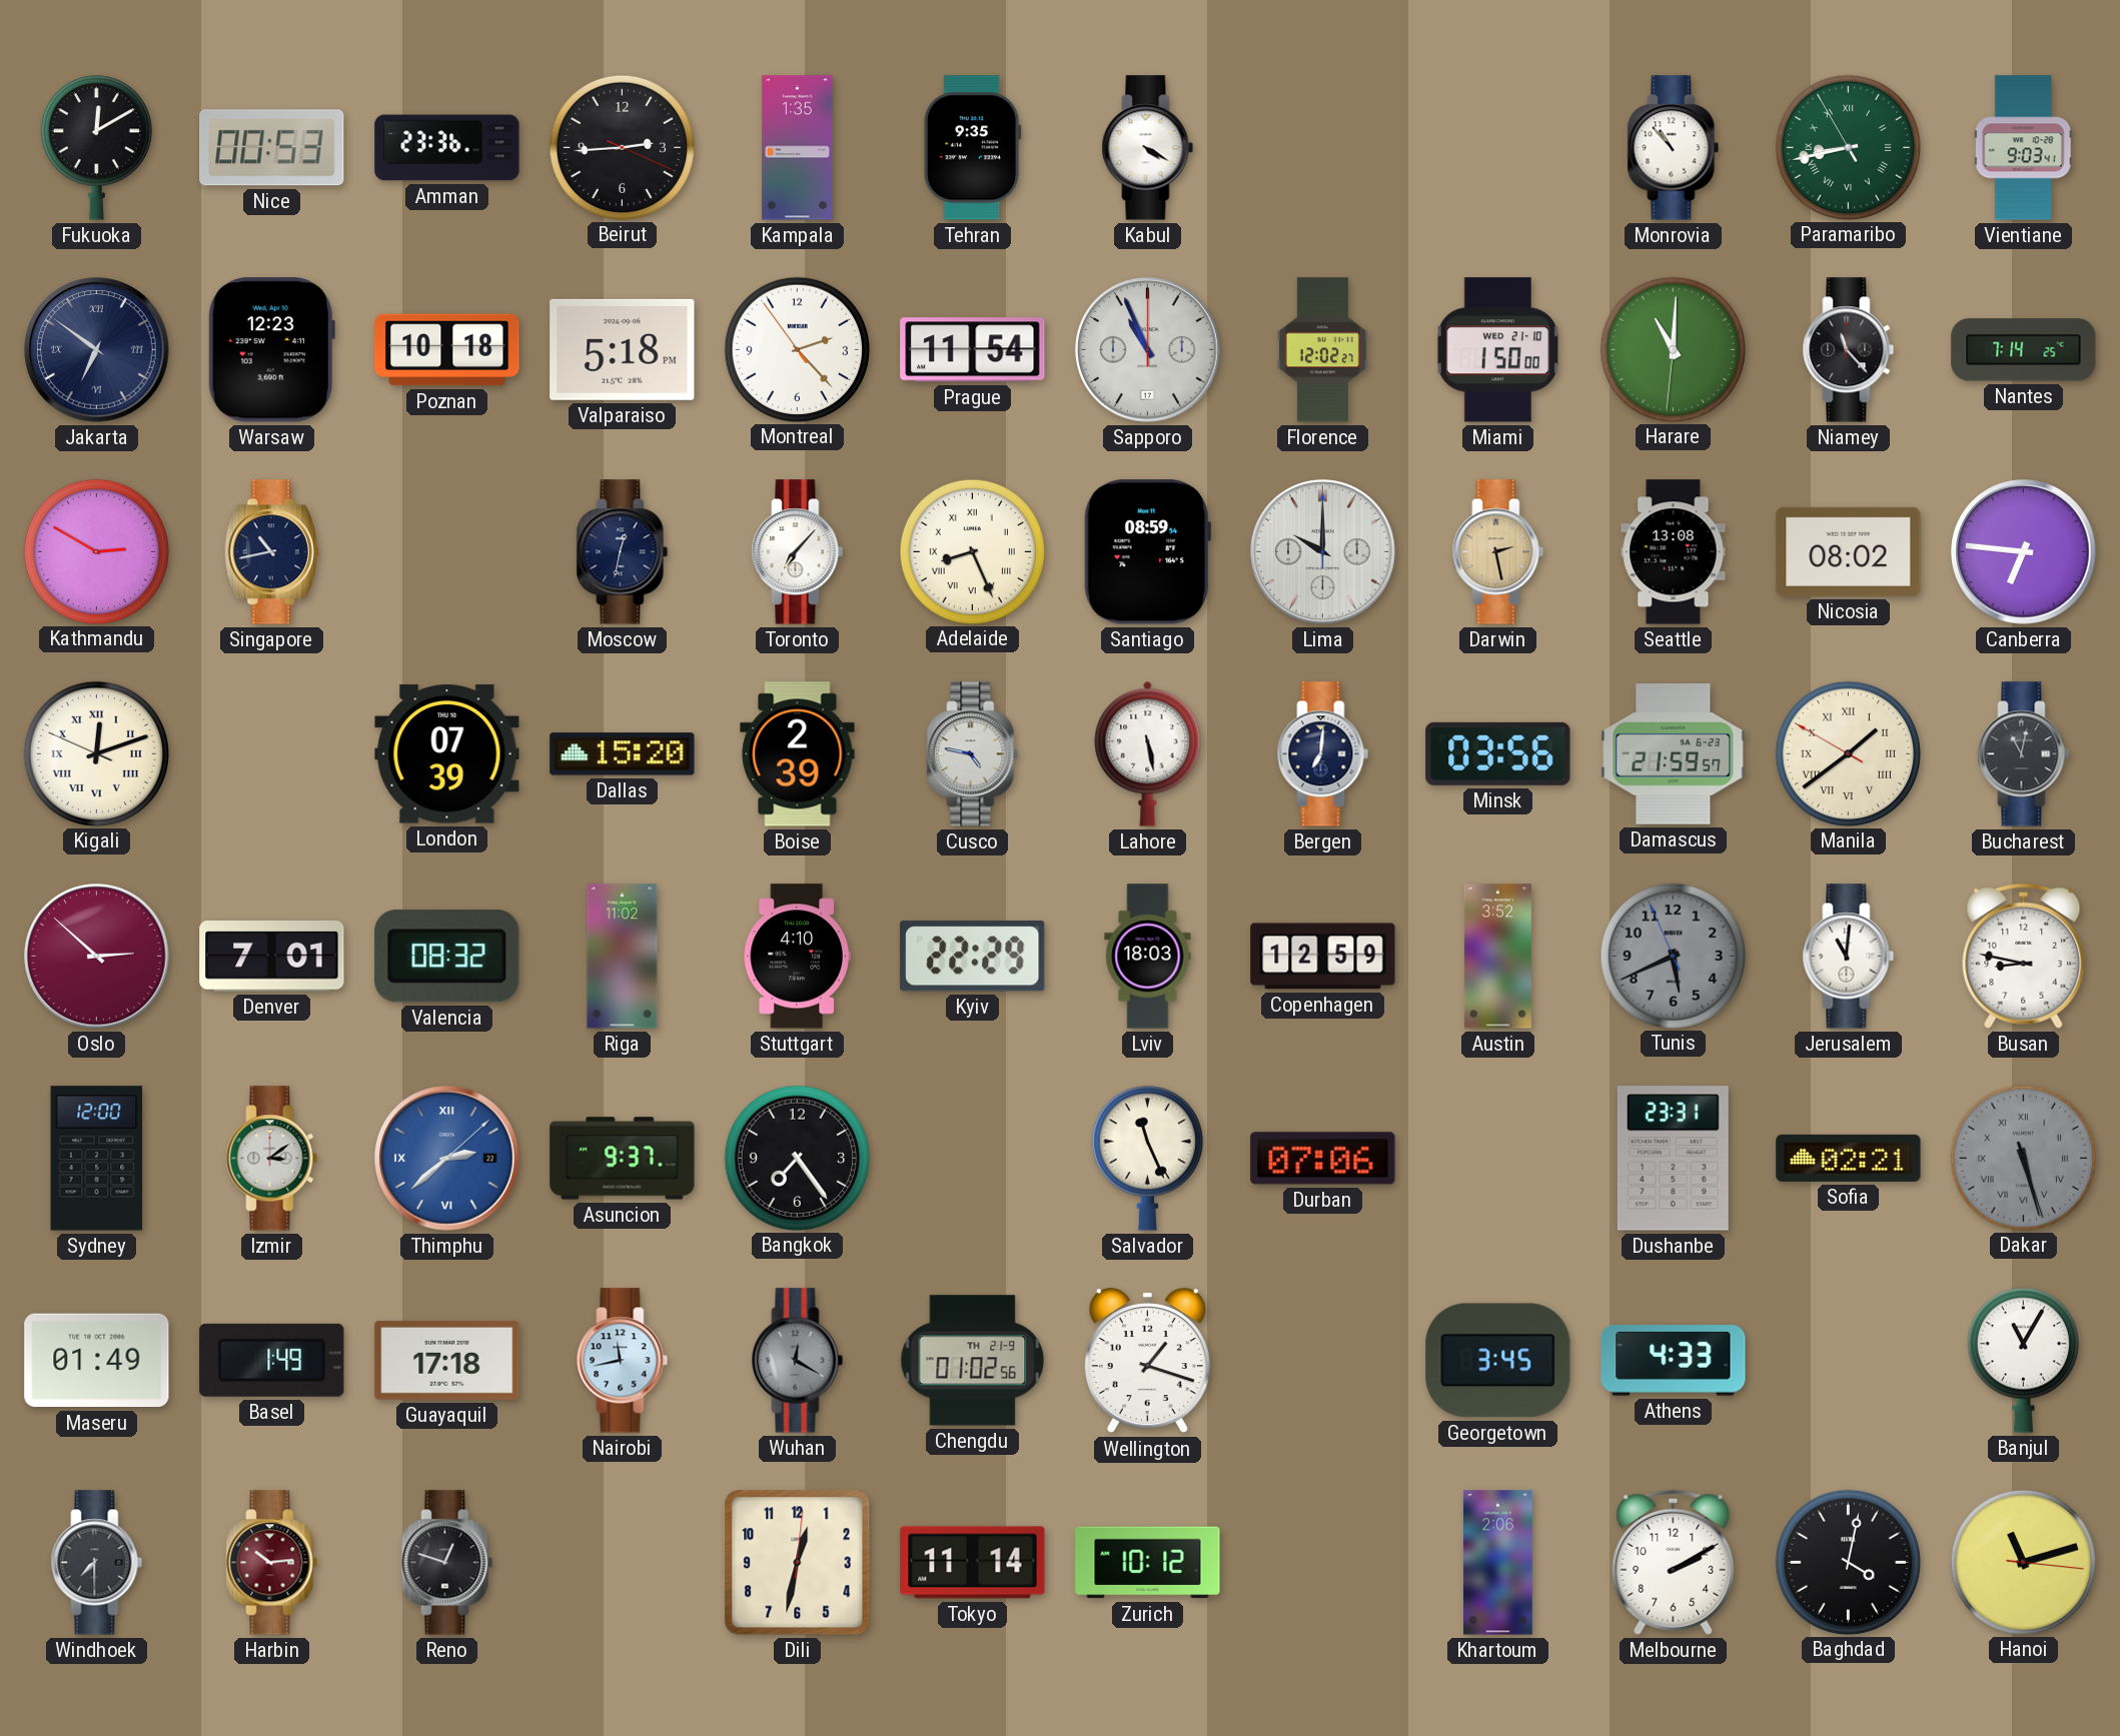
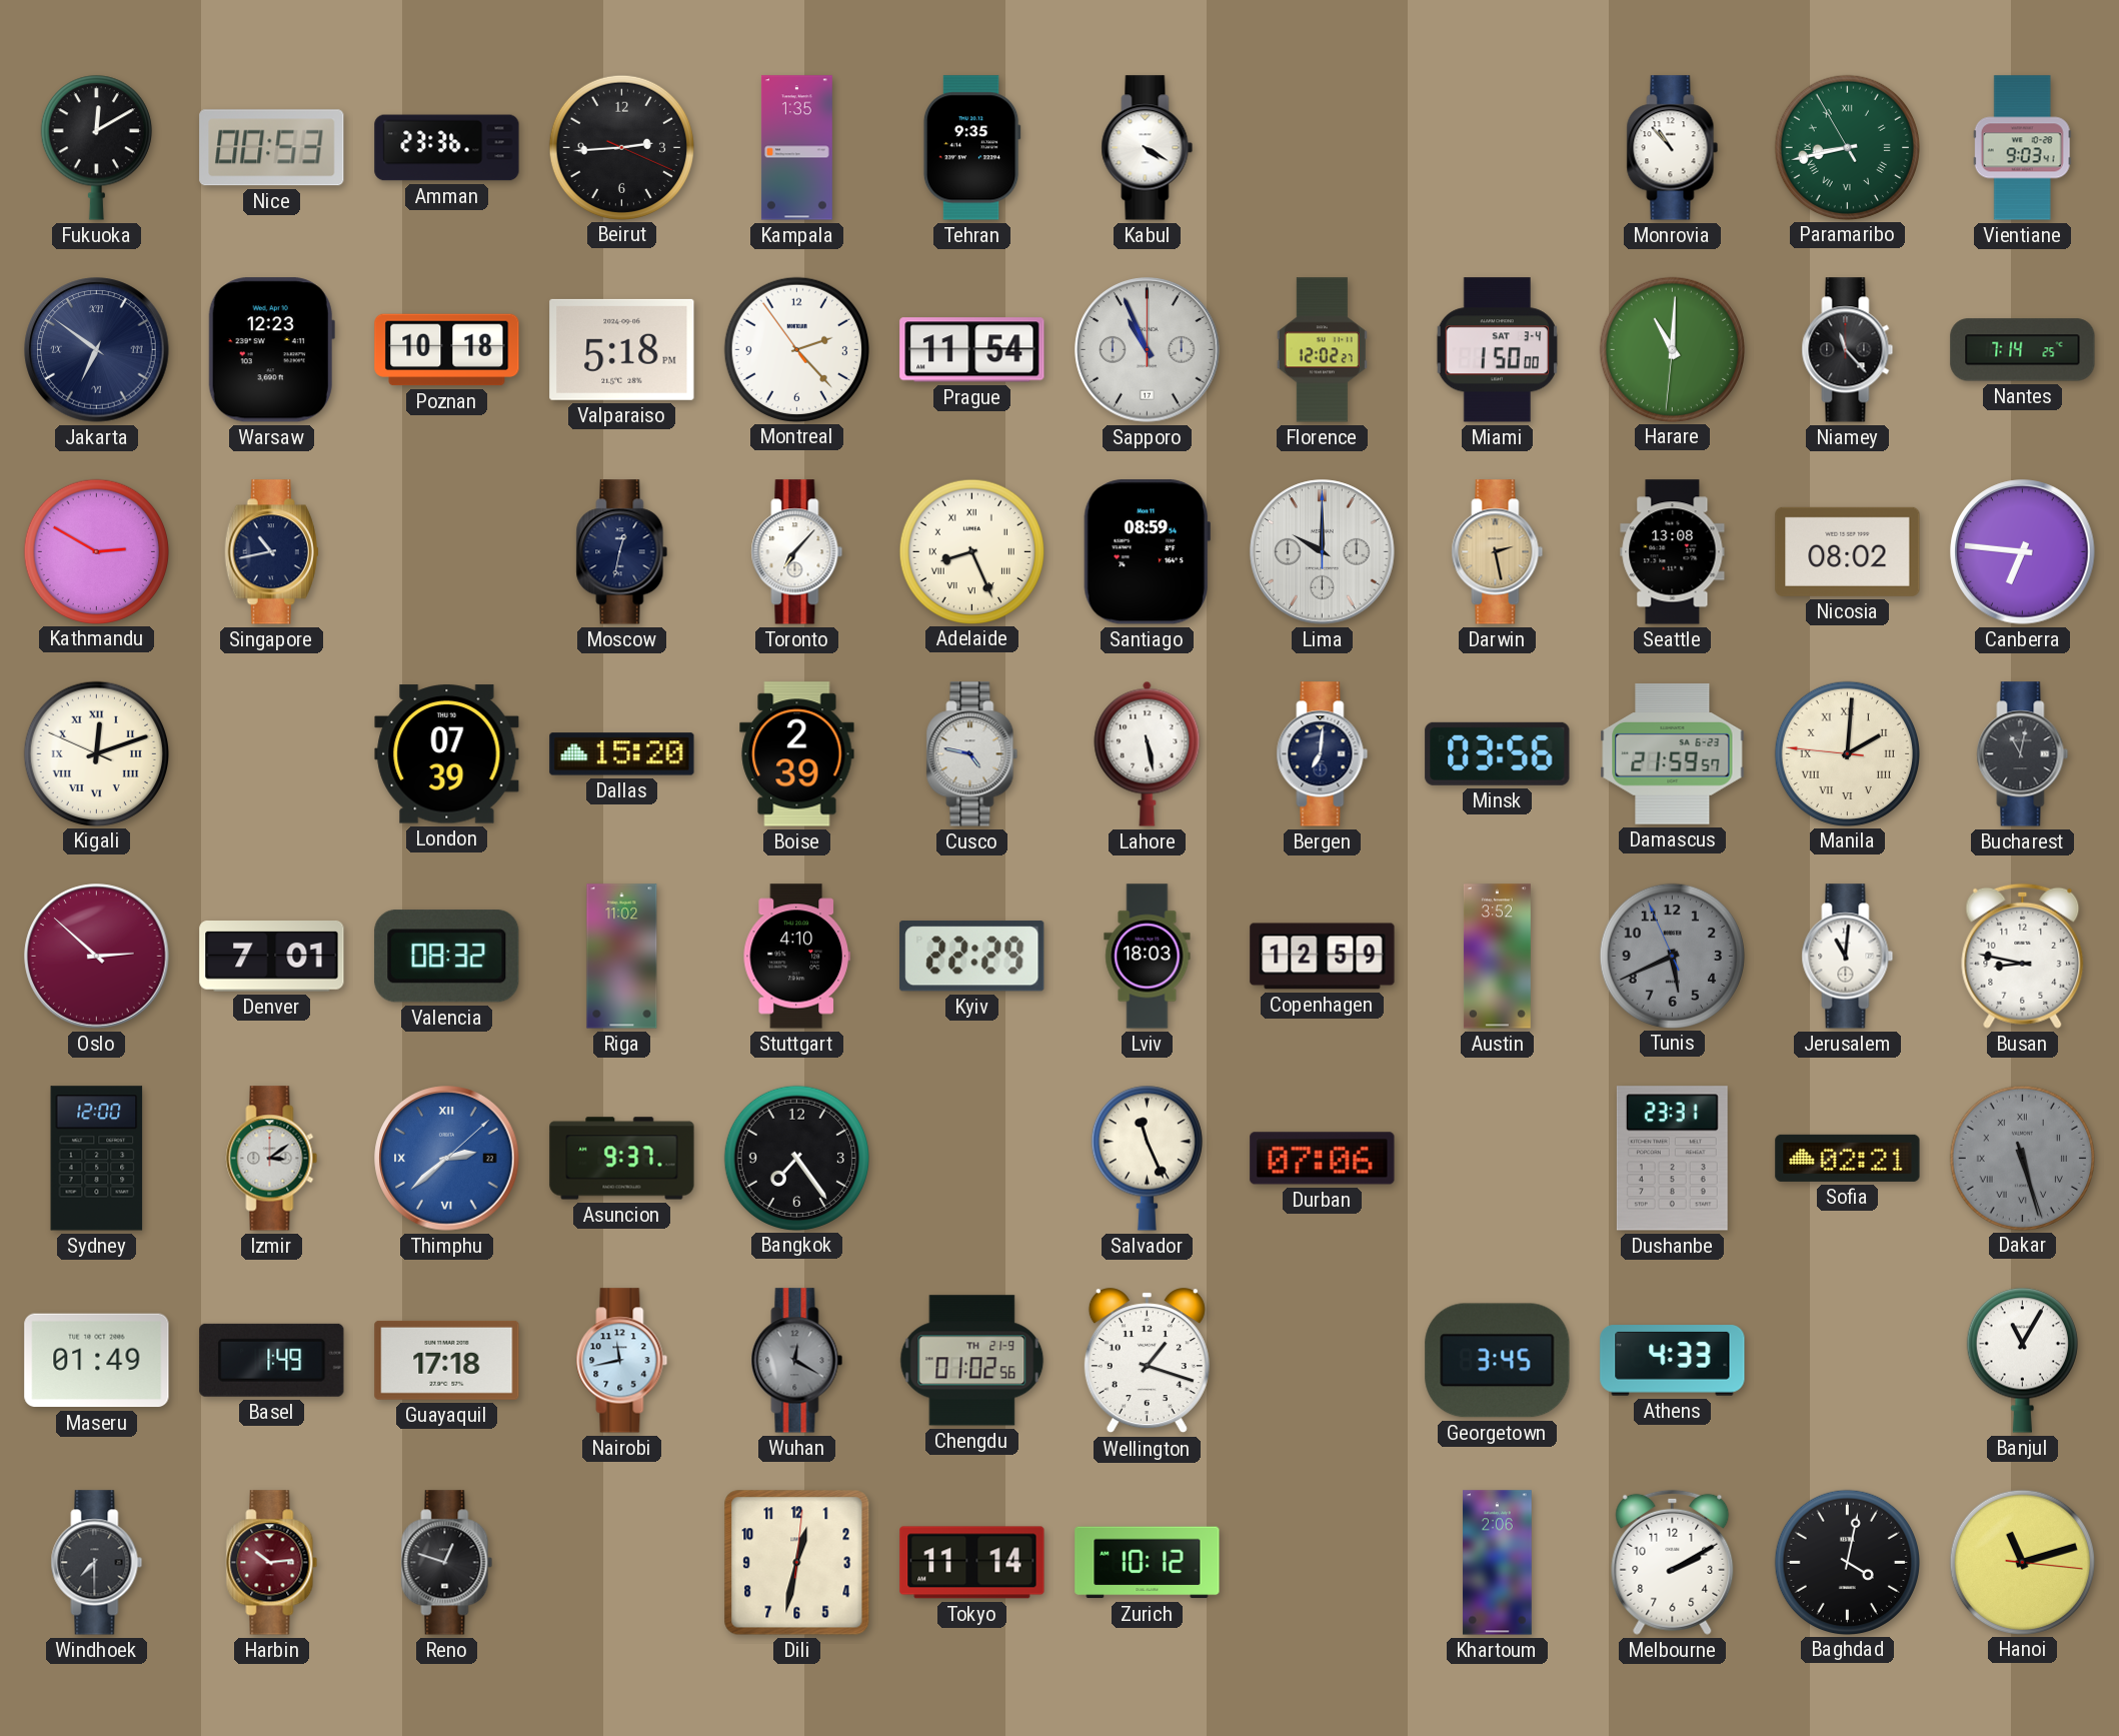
Miami date: WED 21-10 -> SAT 3-4 (1497, 350)
Manila: 1:38 -> 2:00 (1847, 753)
